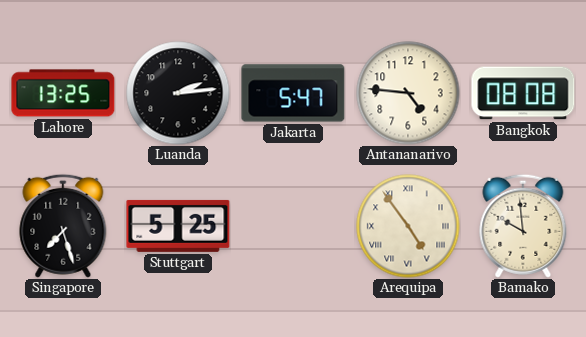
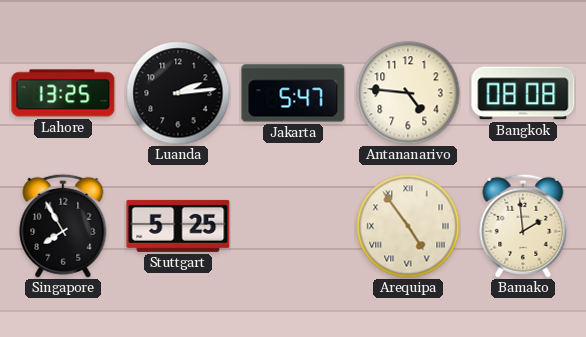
Singapore: 7:27 -> 7:55 (63, 226)
Bamako: 9:59 -> 1:59 (523, 226)
